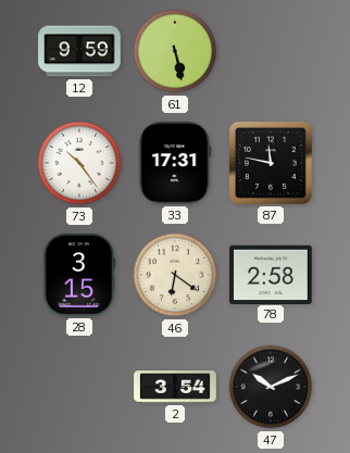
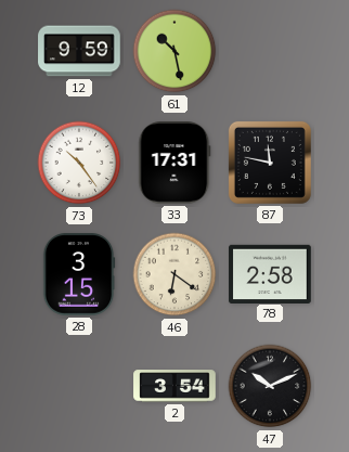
61: 5:28 -> 10:28 (174, 51)
